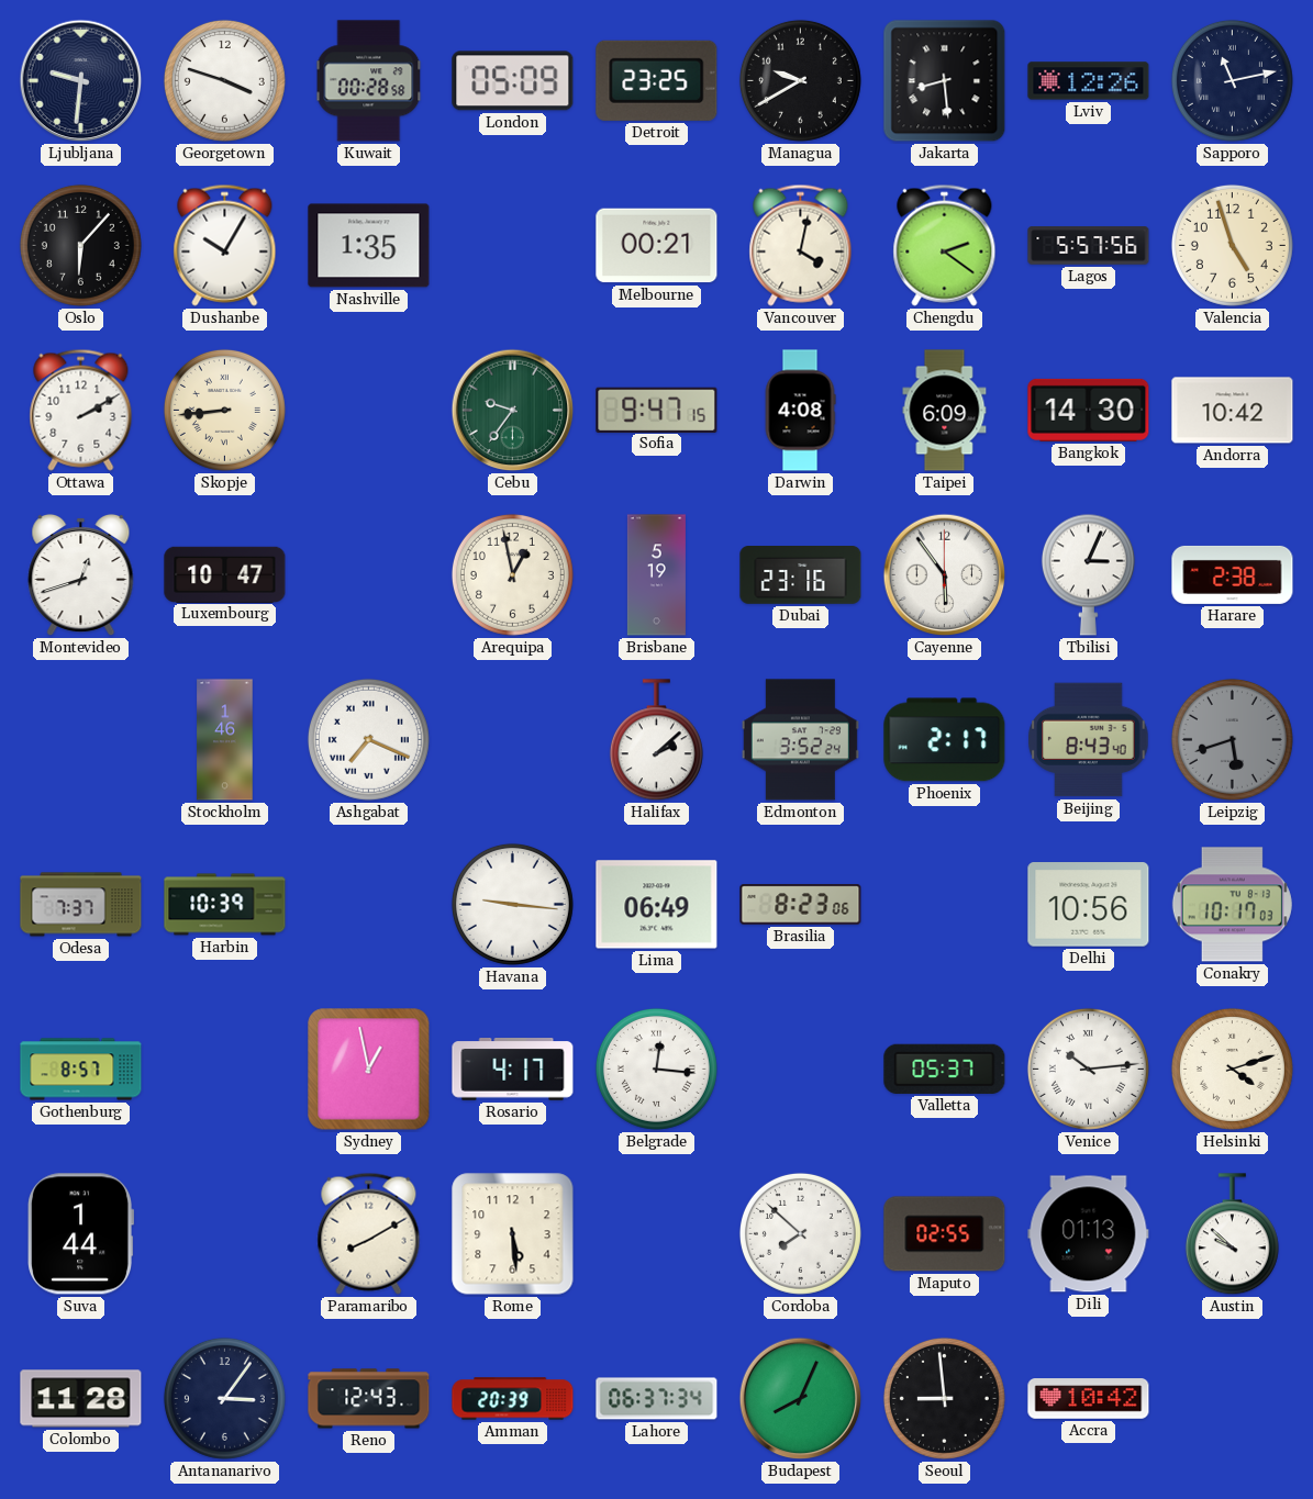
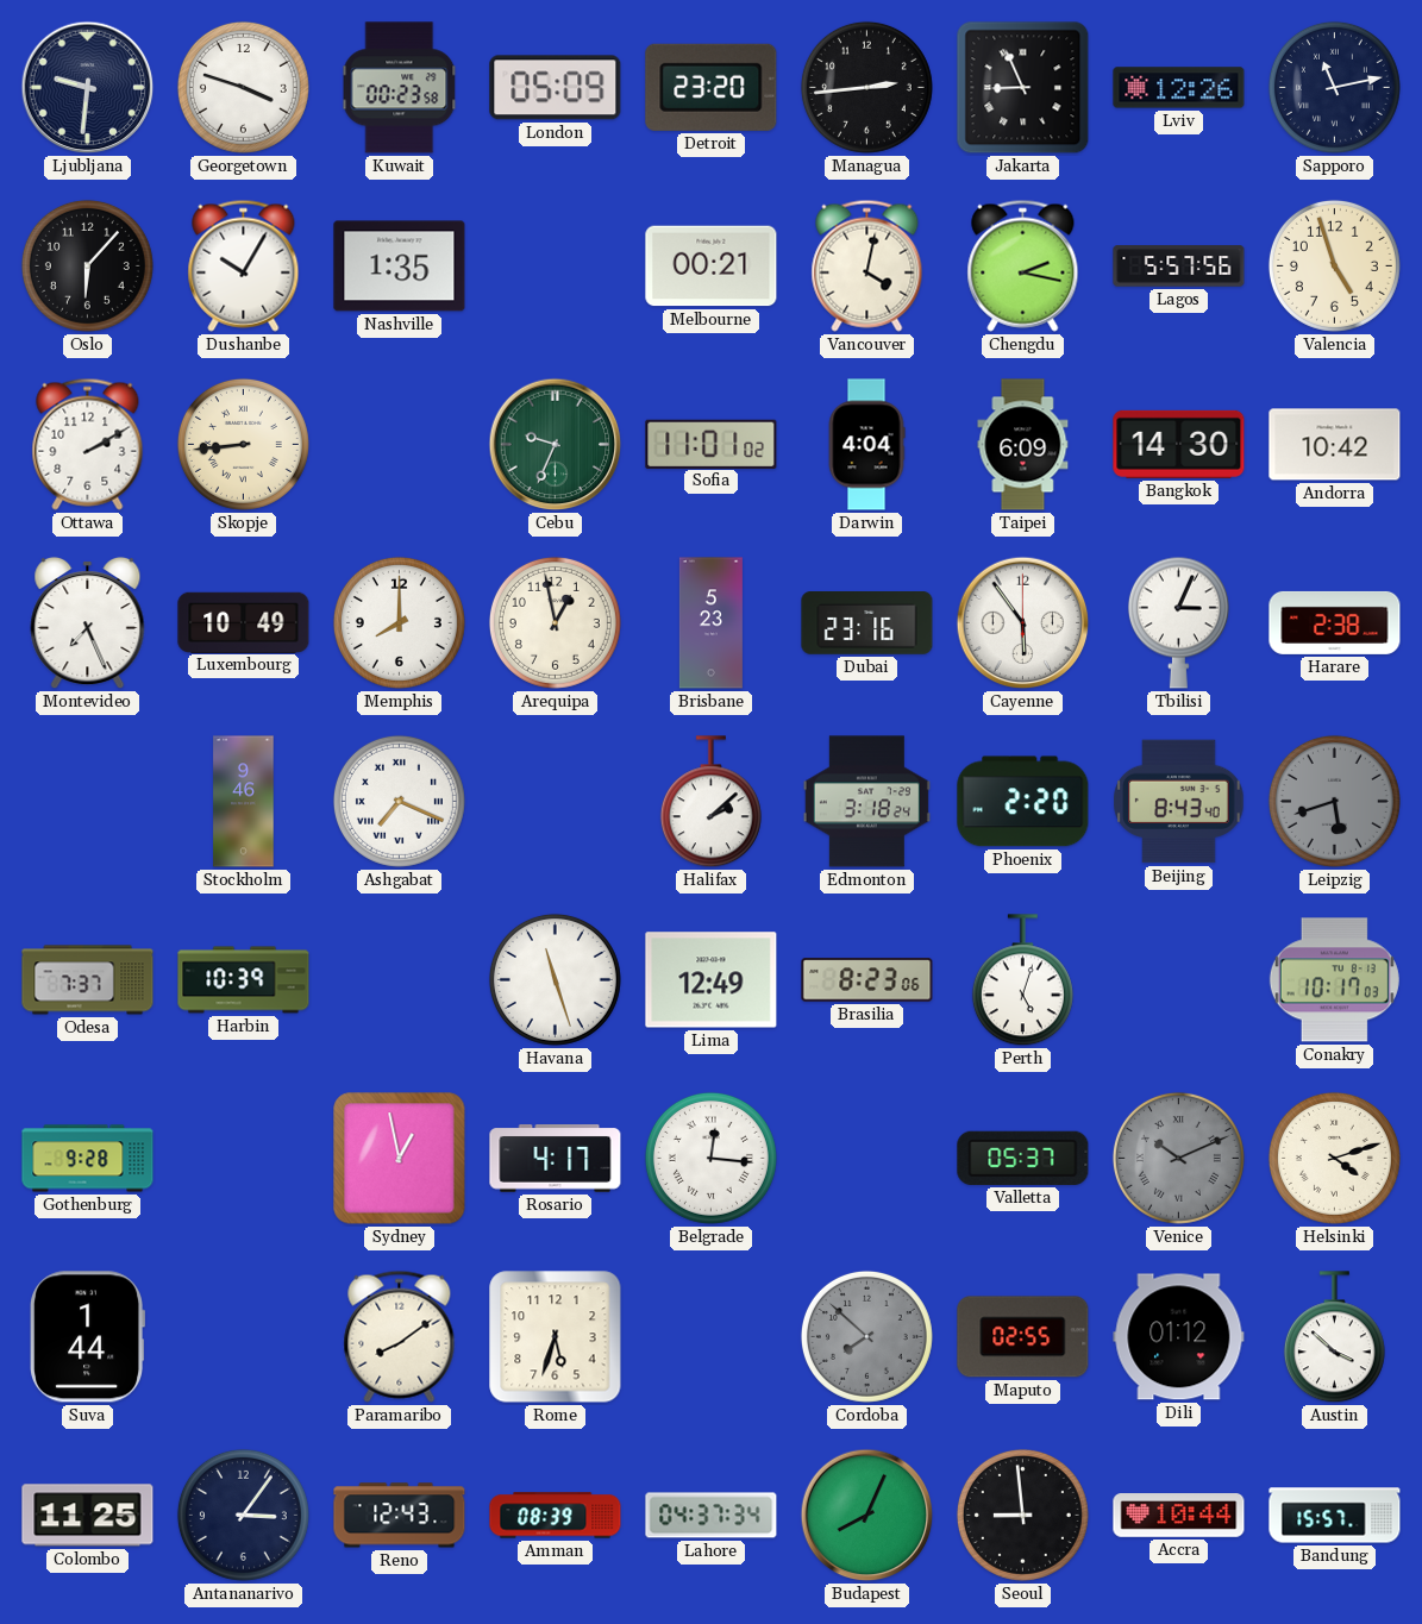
Kuwait: 00:28 -> 00:23 (400, 88)
Detroit: 23:25 -> 23:20 (712, 87)
Managua: 9:40 -> 2:44 (866, 87)
Jakarta: 8:29 -> 8:56 (1023, 88)
Chengdu: 2:21 -> 2:17 (1023, 265)
Cebu: 9:36 -> 9:34 (556, 445)
Sofia: 9:47 -> 11:01 (712, 444)
Darwin: 4:08 -> 4:04 (866, 445)
Montevideo: 12:42 -> 7:26 (88, 623)
Luxembourg: 10:47 -> 10:49 (244, 622)
Memphis: none -> 8:00 (399, 622)
Brisbane: 5:19 -> 5:23 (710, 623)
Stockholm: 1:46 -> 9:46 (244, 802)
Edmonton: 3:52 -> 3:18 (866, 802)
Phoenix: 2:17 -> 2:20 (1023, 802)
Havana: 9:16 -> 11:27 (555, 979)
Lima: 06:49 -> 12:49 (712, 980)
Perth: none -> 5:03 (1022, 980)
Delhi: 10:56 -> none (1089, 905)
Gothenburg: 8:57 -> 9:28 (88, 1159)
Venice: 10:14 -> 10:11 (1178, 1158)
Venice dial: white -> grey (1178, 1158)
Paramaribo: 8:10 -> 8:09 (400, 1336)
Rome: 5:29 -> 5:33 (556, 1337)
Cordoba dial: white -> grey (866, 1336)
Dili: 01:13 -> 01:12 (1179, 1337)
Austin: 9:52 -> 3:52 (1334, 1337)
Colombo: 11:28 -> 11:25 (88, 1516)
Amman: 20:39 -> 08:39 (556, 1516)
Lahore: 06:37 -> 04:37 (712, 1516)
Accra: 10:42 -> 10:44 (1179, 1516)
Bandung: none -> 15:57 (1335, 1516)
